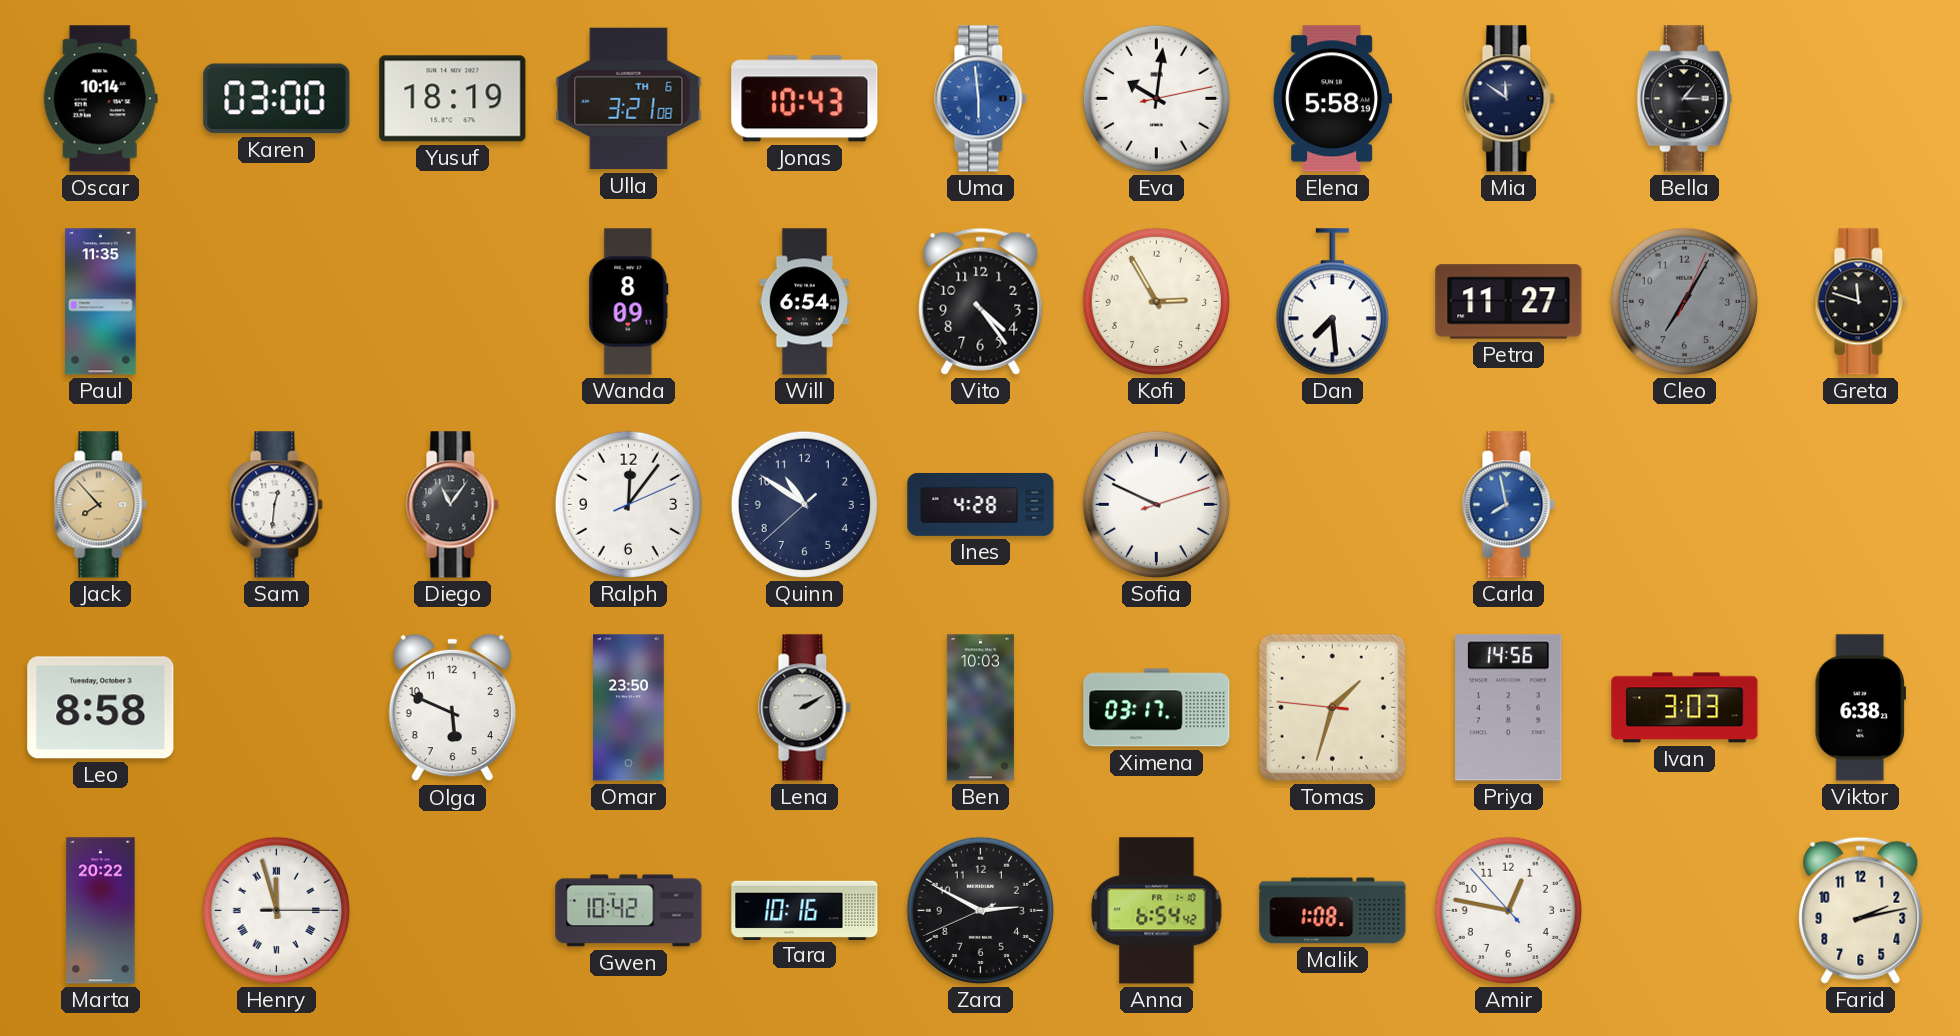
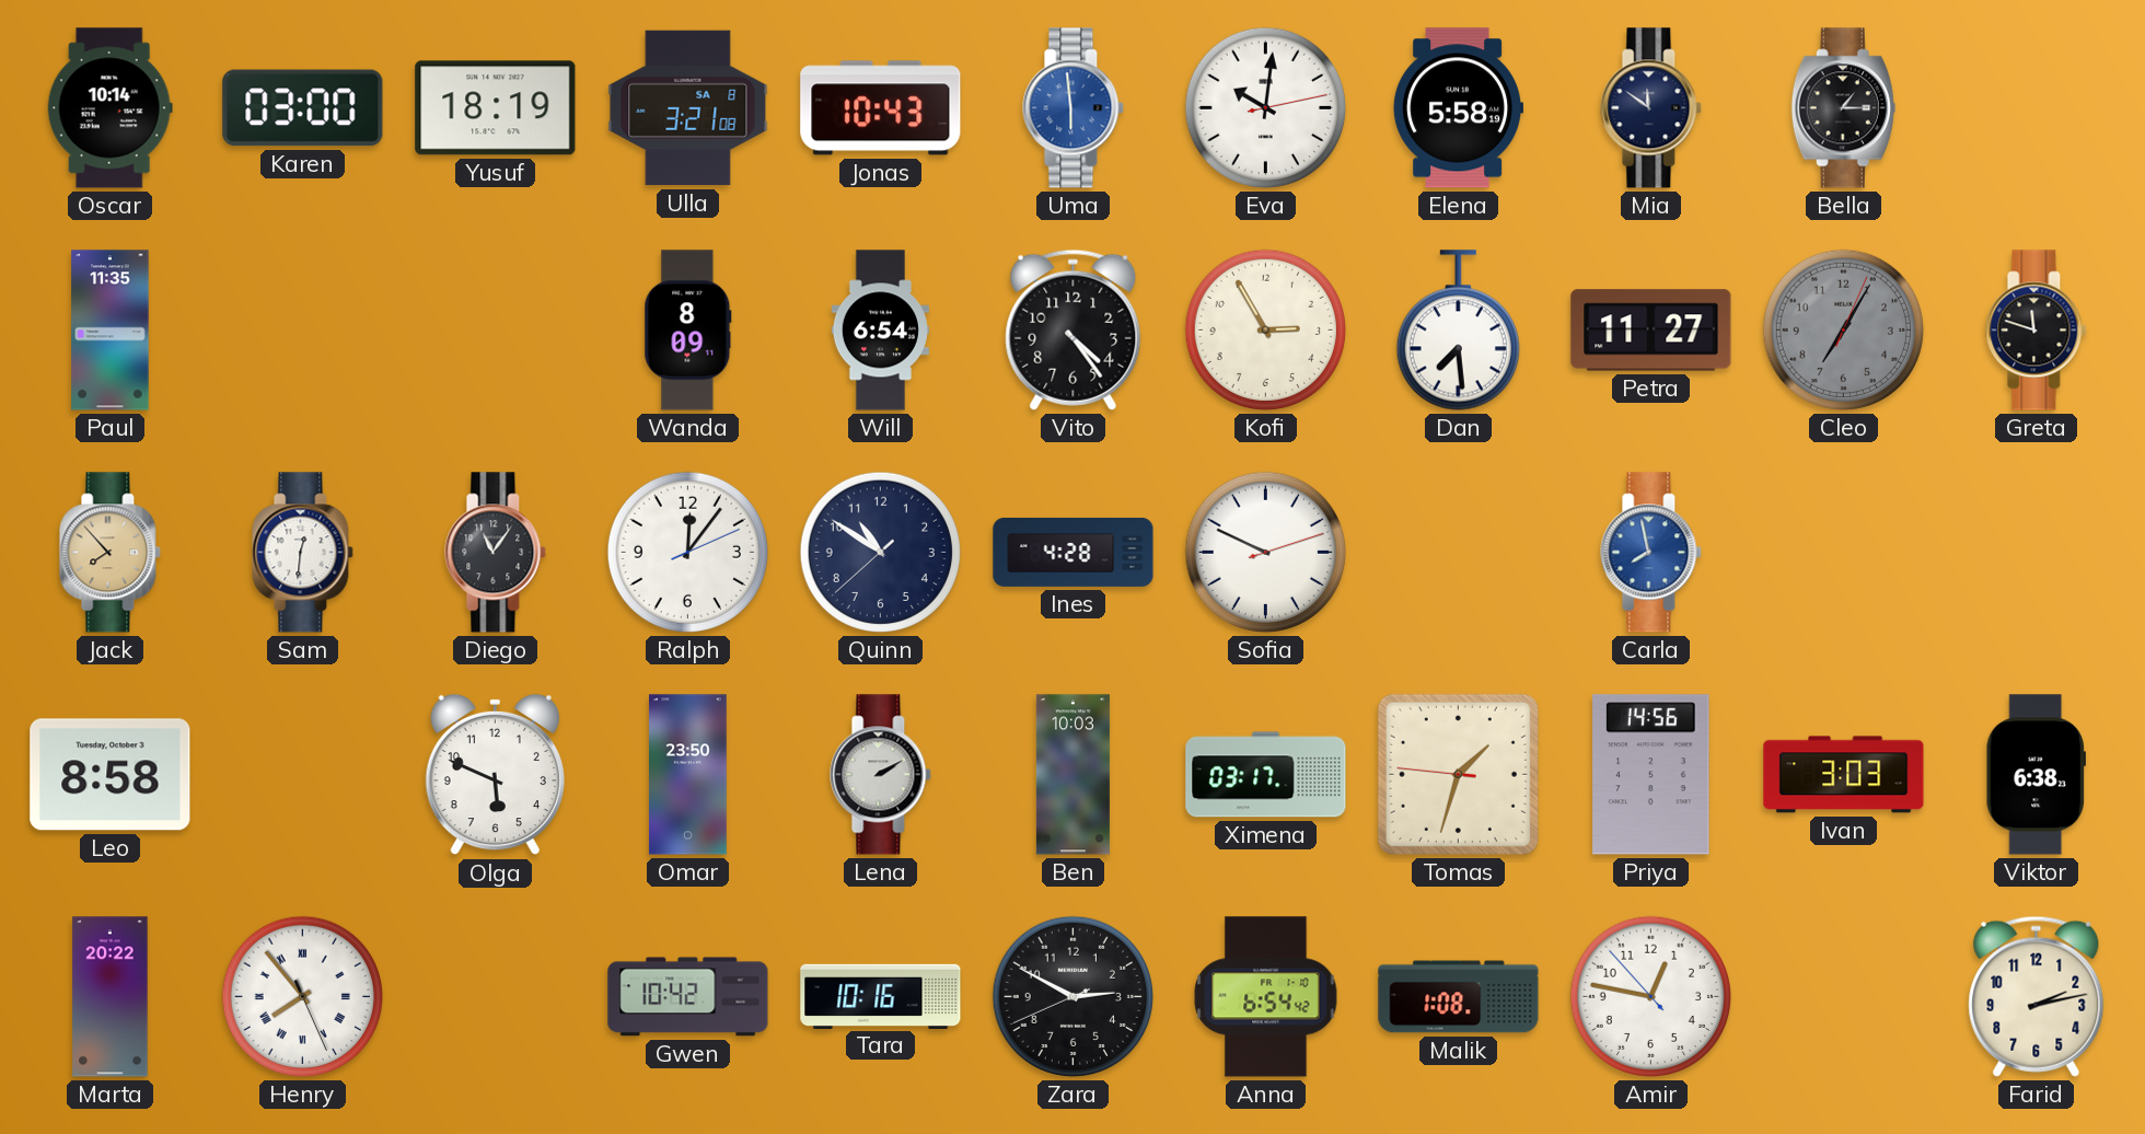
Ulla date: TH 6 -> SA 8 (688, 108)
Henry: 11:57 -> 7:53 (302, 996)
